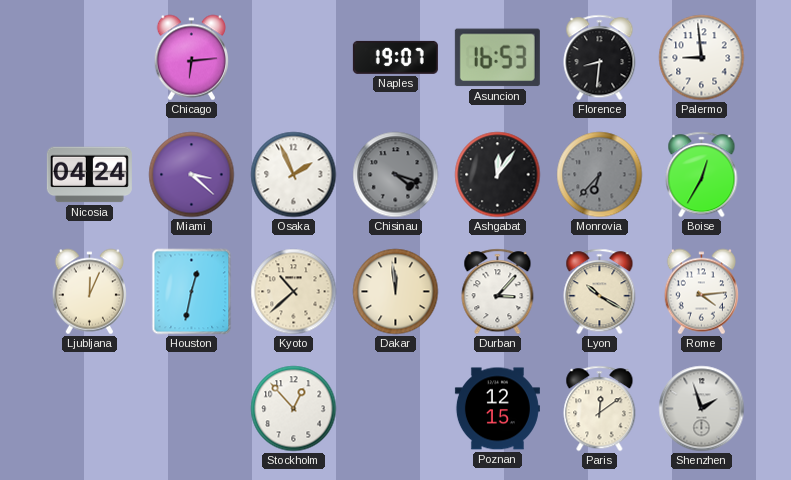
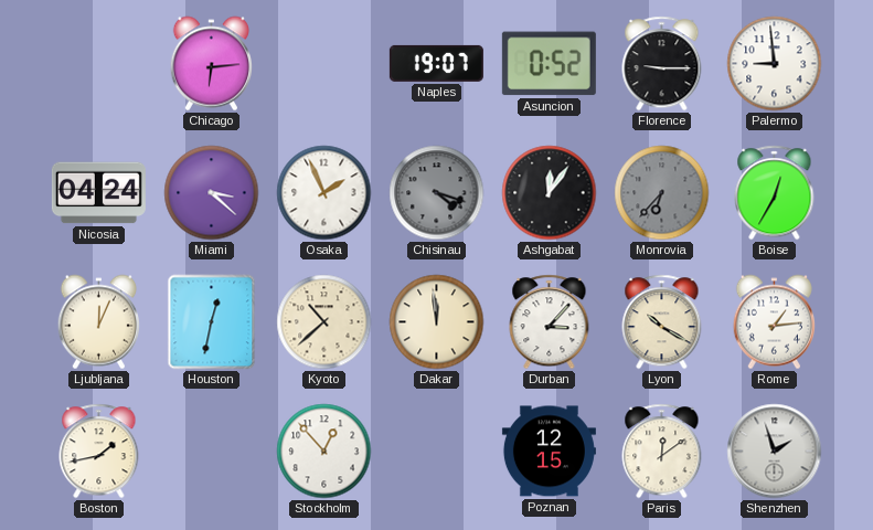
Asuncion: 16:53 -> 0:52 (549, 64)
Florence: 8:31 -> 9:15 (662, 64)
Rome: 4:14 -> 1:14 (774, 322)
Boston: none -> 1:43 (99, 452)
